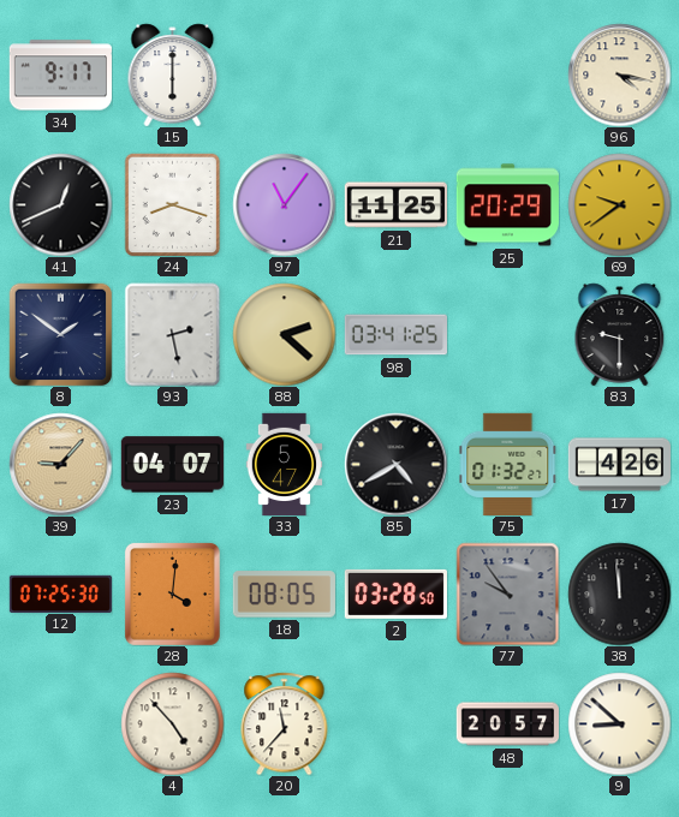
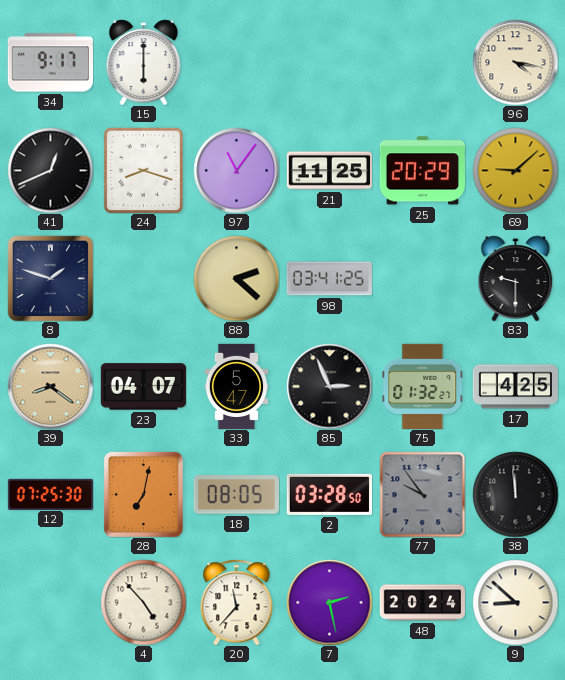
69: 9:39 -> 9:08 (515, 170)
8: 1:51 -> 1:48 (50, 278)
93: 2:28 -> none (173, 334)
39: 9:07 -> 8:21 (50, 386)
85: 4:40 -> 2:56 (329, 386)
17: 4:26 -> 4:25 (515, 387)
28: 4:01 -> 7:02 (143, 494)
7: none -> 2:28 (329, 602)
48: 20:57 -> 20:24 (422, 603)
